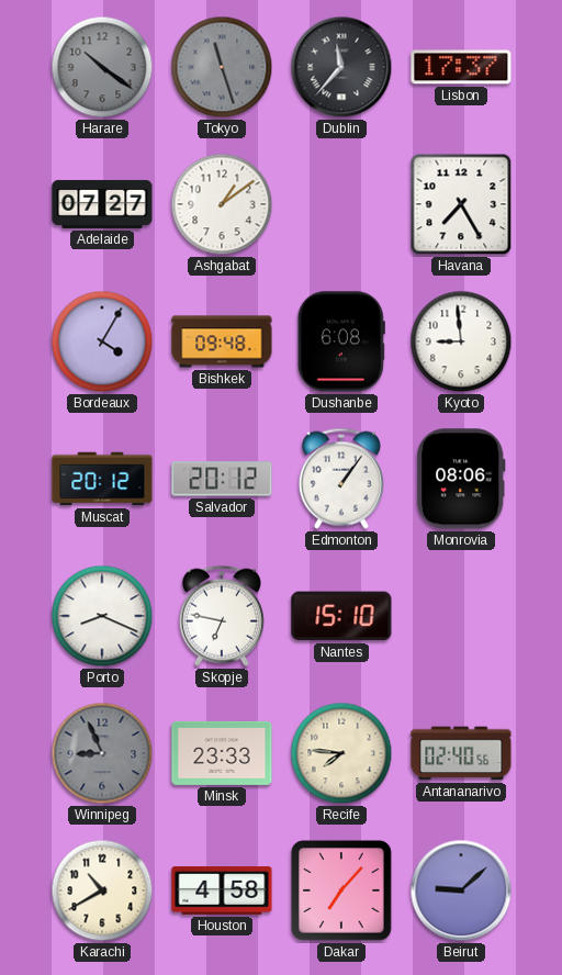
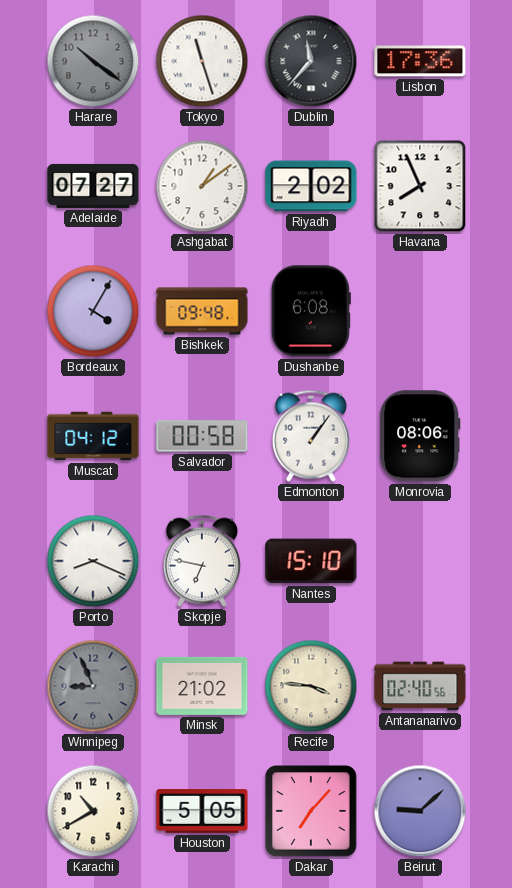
Tokyo dial: grey -> white (202, 61)
Lisbon: 17:37 -> 17:36 (420, 61)
Riyadh: none -> 2:02 (311, 186)
Havana: 7:25 -> 7:56 (420, 186)
Kyoto: 8:59 -> none (461, 341)
Muscat: 20:12 -> 04:12 (93, 436)
Salvador: 20:12 -> 00:58 (202, 436)
Minsk: 23:33 -> 21:02 (202, 686)
Recife: 7:46 -> 3:46 (311, 686)
Houston: 4:58 -> 5:05 (202, 811)
